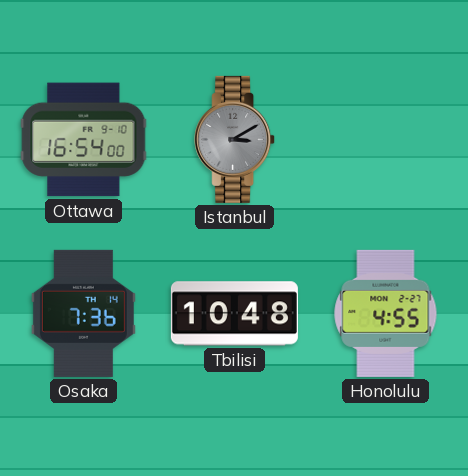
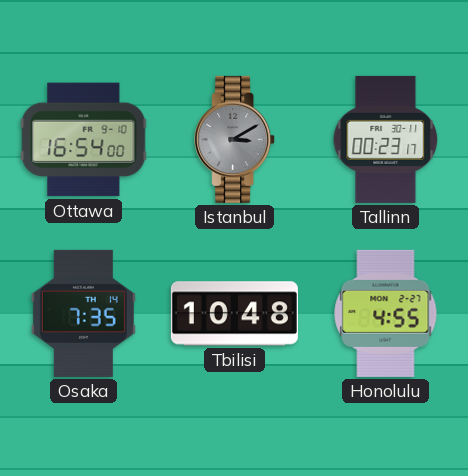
Tallinn: none -> 00:23 (386, 139)
Osaka: 7:36 -> 7:35 (83, 313)
